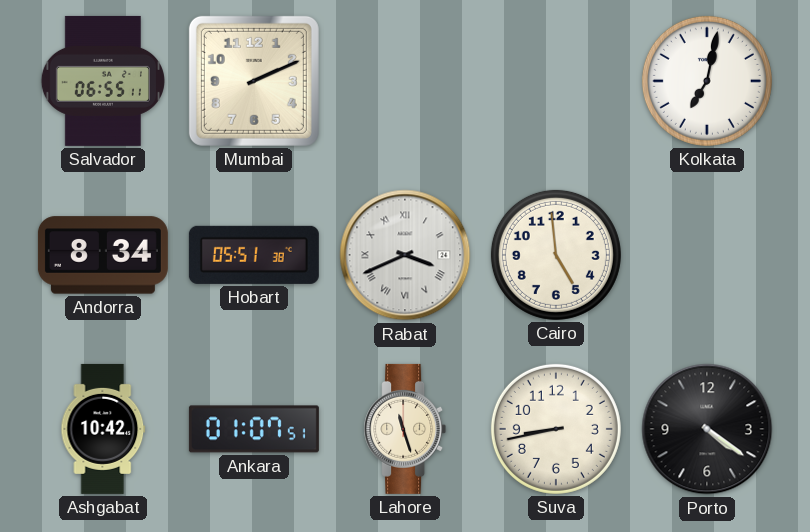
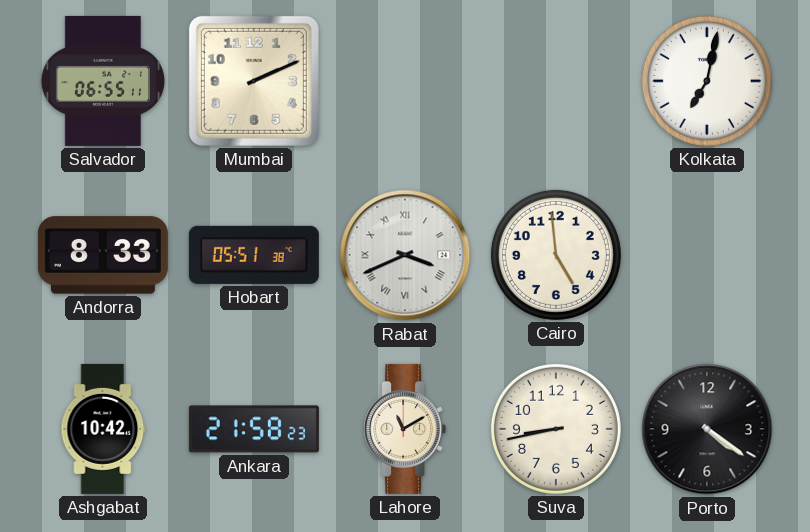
Andorra: 8:34 -> 8:33 (103, 255)
Ankara: 01:07 -> 21:58 (254, 429)
Lahore: 11:27 -> 11:10 (405, 429)
